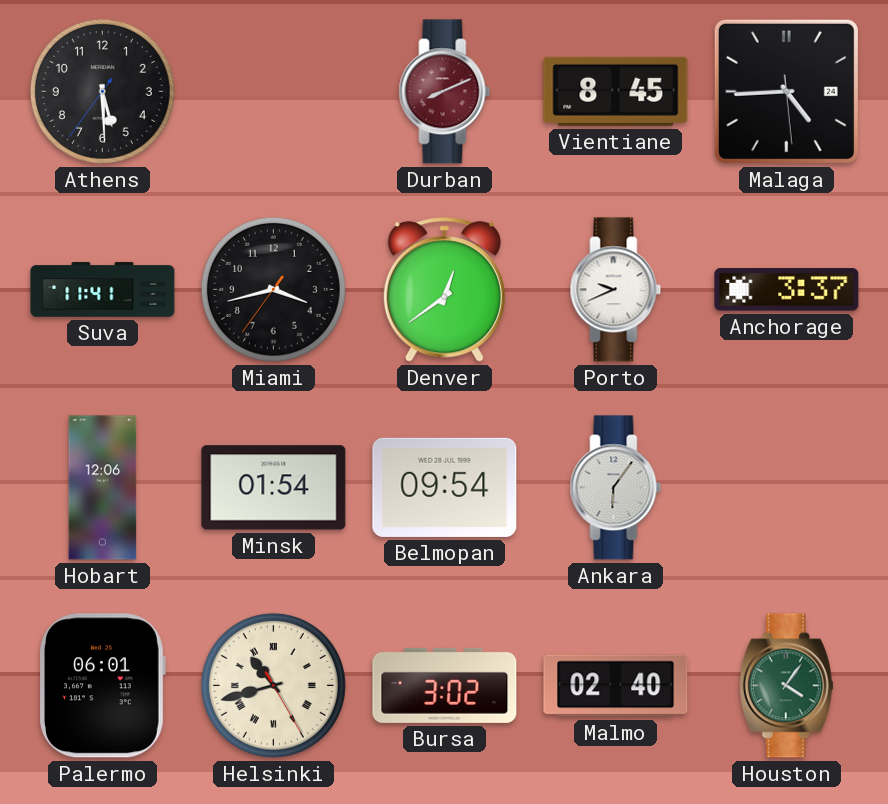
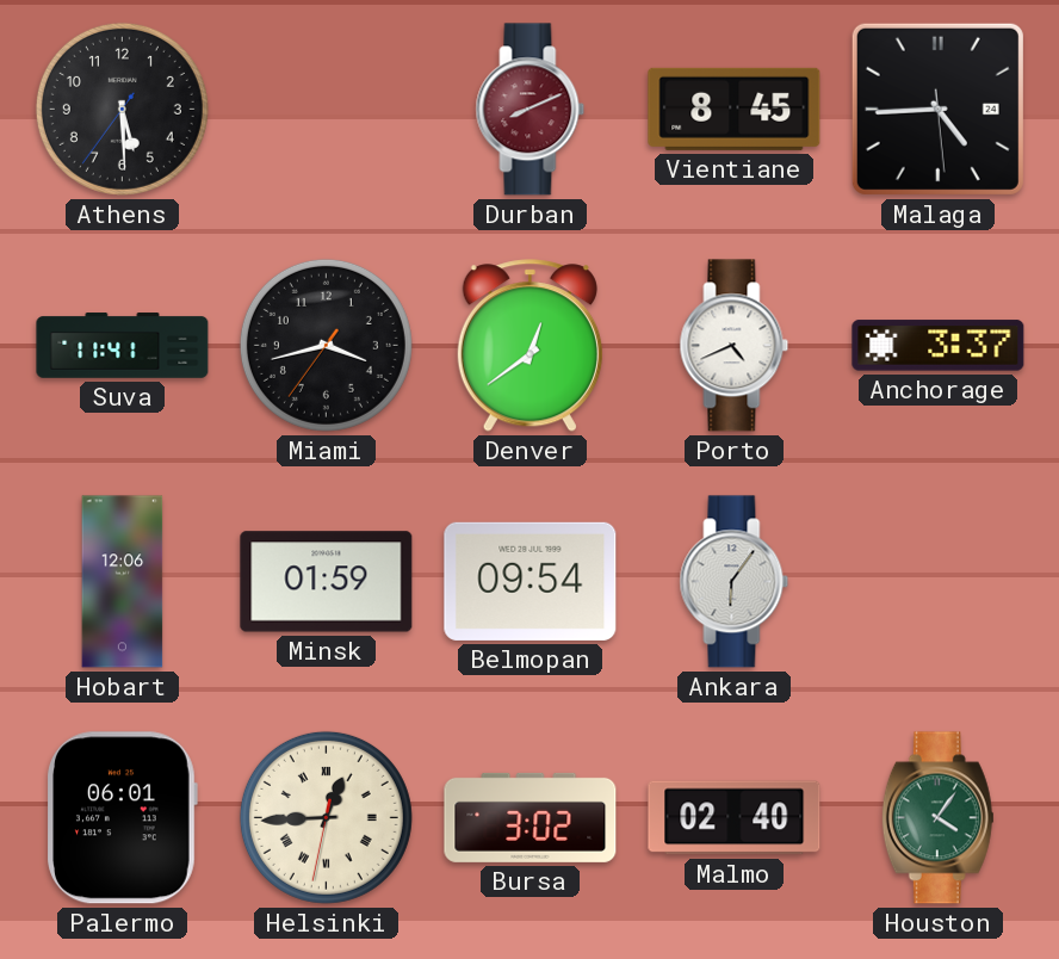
Porto: 9:41 -> 4:41 (735, 346)
Minsk: 01:54 -> 01:59 (327, 582)
Helsinki: 10:42 -> 12:44 (326, 817)
